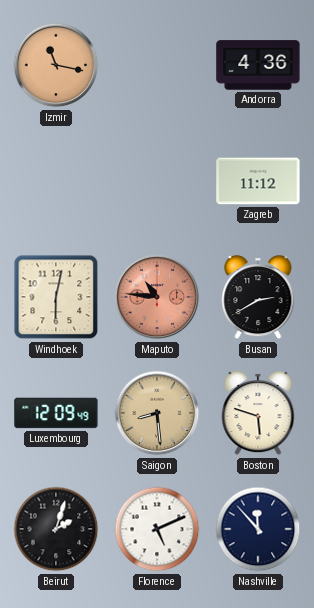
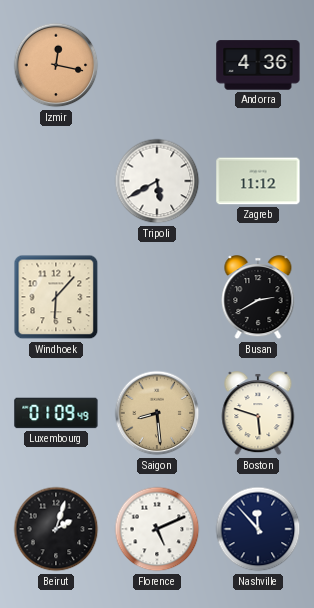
Izmir: 11:17 -> 12:17 (56, 65)
Tripoli: none -> 5:40 (157, 181)
Windhoek: 6:02 -> 6:07 (56, 297)
Maputo: 10:46 -> none (157, 297)
Luxembourg: 12:09 -> 01:09 (56, 413)
